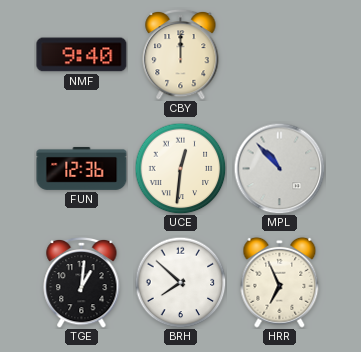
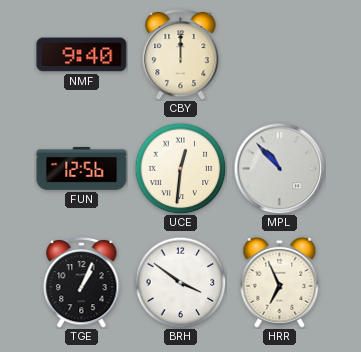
FUN: 12:36 -> 12:56 (82, 168)
TGE: 1:01 -> 1:04 (82, 282)
BRH: 7:52 -> 3:51 (180, 282)
